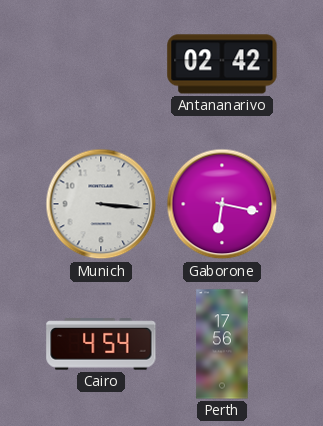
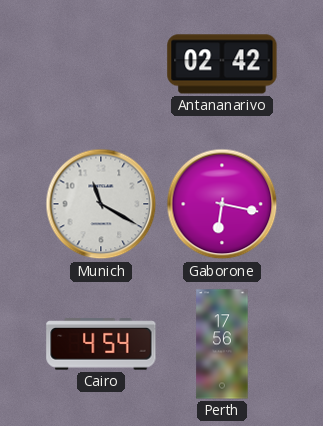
Munich: 3:16 -> 11:20 (101, 204)
